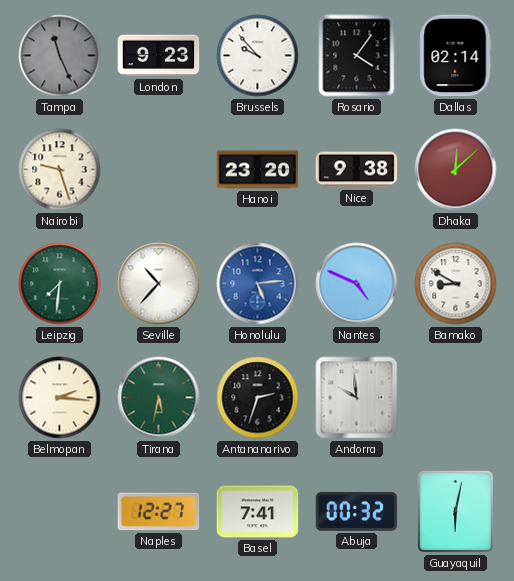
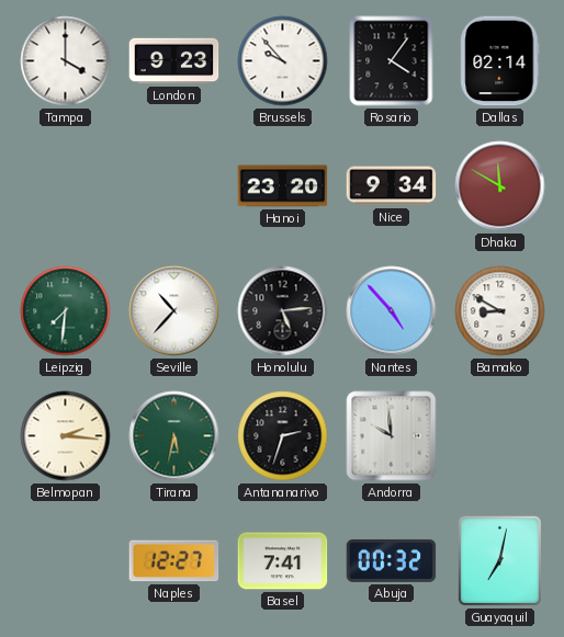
Tampa: 11:26 -> 4:00 (66, 61)
Tampa dial: grey -> white (66, 61)
Nairobi: 9:27 -> none (60, 170)
Nice: 9:38 -> 9:34 (392, 186)
Dhaka: 12:08 -> 11:50 (500, 186)
Honolulu dial: blue -> black (283, 311)
Nantes: 4:49 -> 4:53 (392, 311)
Guayaquil: 6:02 -> 7:02 (499, 560)
